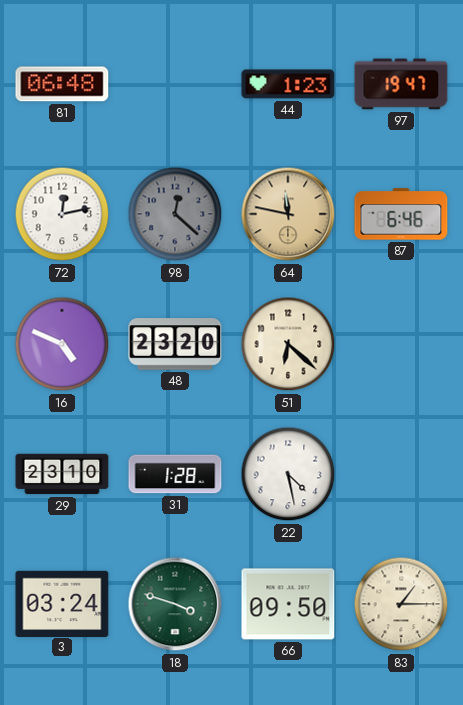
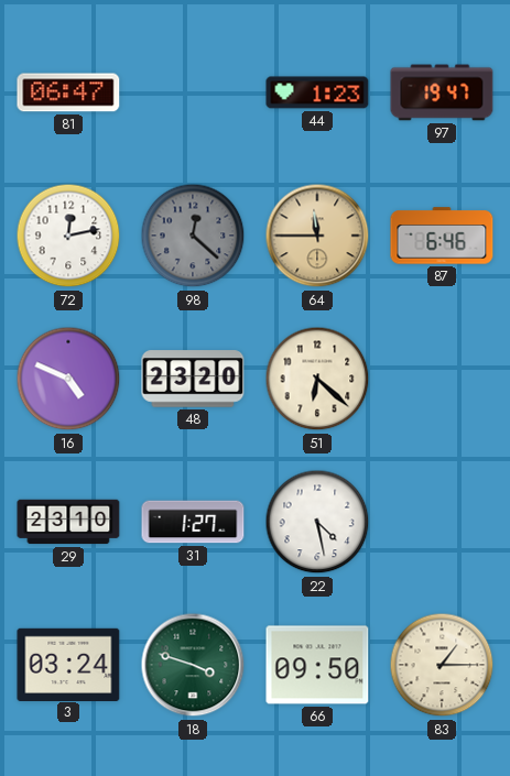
81: 06:48 -> 06:47 (68, 92)
64: 11:47 -> 11:45 (317, 236)
31: 1:28 -> 1:27 (193, 522)
